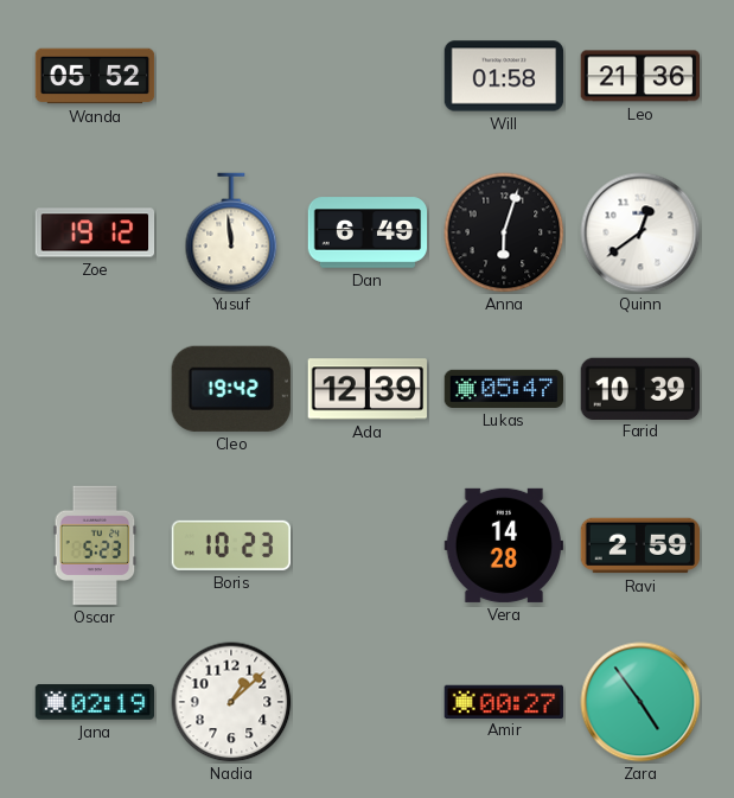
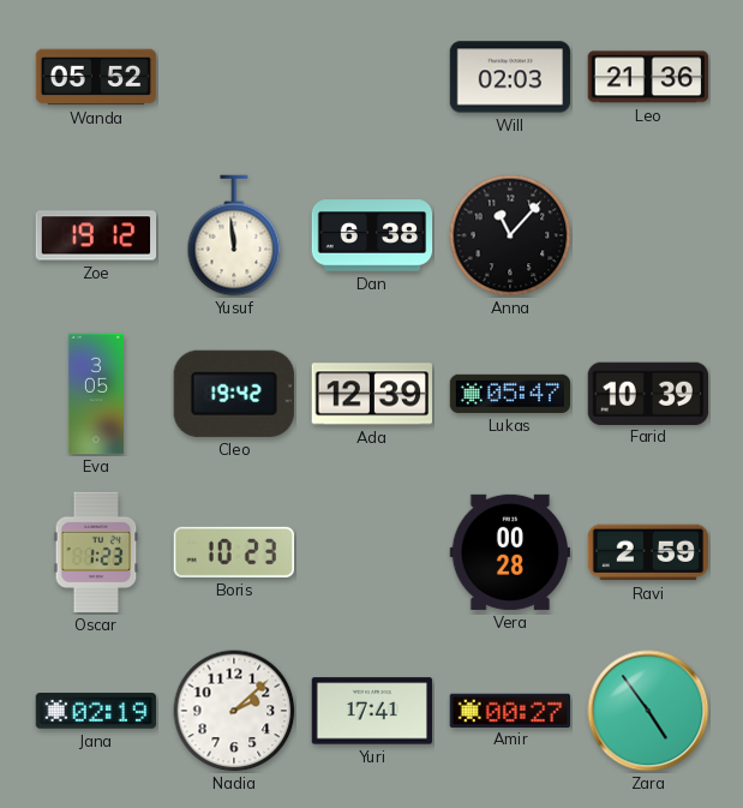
Will: 01:58 -> 02:03 (510, 77)
Dan: 6:49 -> 6:38 (372, 235)
Anna: 6:03 -> 11:07 (510, 235)
Quinn: 12:39 -> none (640, 232)
Eva: none -> 3:05 (96, 394)
Oscar: 5:23 -> 1:23 (96, 552)
Vera: 14:28 -> 00:28 (509, 552)
Nadia: 1:08 -> 2:08 (234, 711)
Yuri: none -> 17:41 (372, 711)
